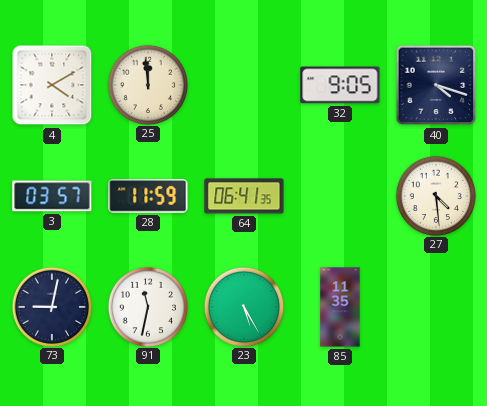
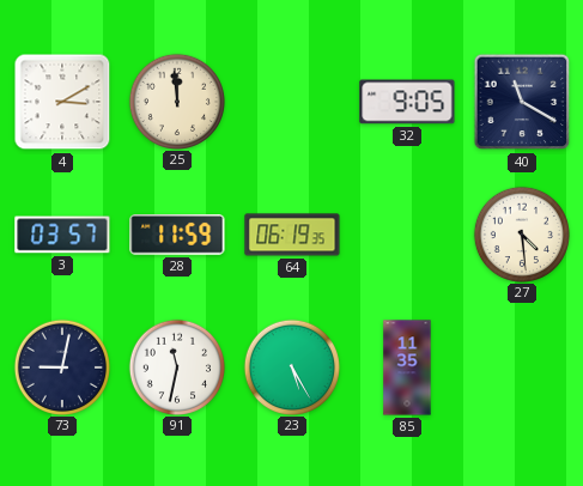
4: 4:10 -> 3:10 (62, 102)
40: 4:18 -> 11:20 (522, 102)
64: 06:41 -> 06:19 (292, 235)
